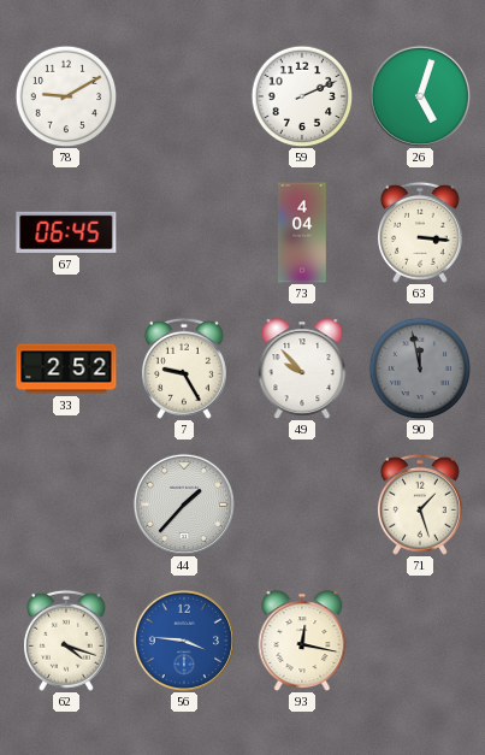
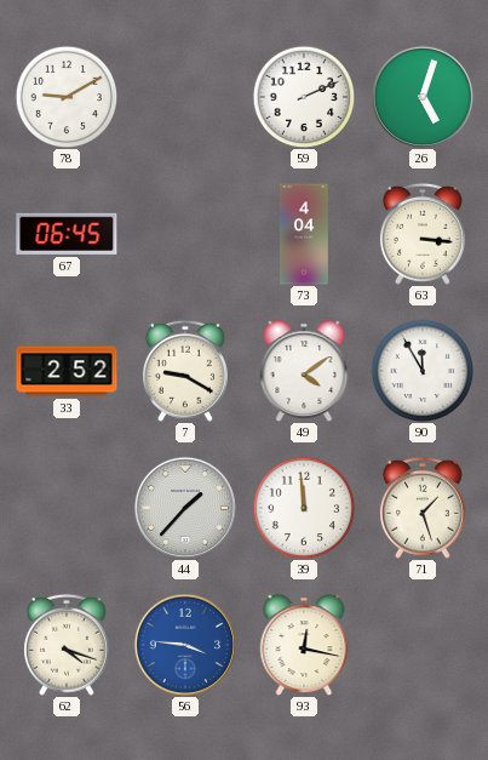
7: 9:25 -> 9:20 (185, 371)
49: 9:53 -> 4:09 (304, 371)
90: 11:58 -> 11:55 (423, 371)
90 dial: grey -> white (423, 371)
39: none -> 11:59 (304, 508)
